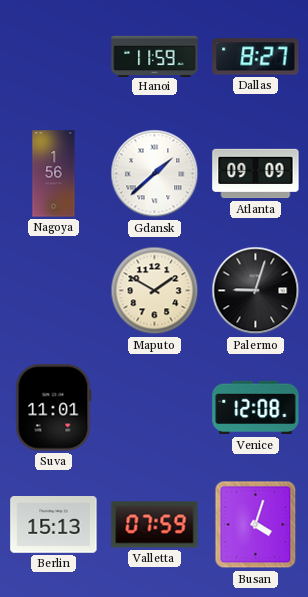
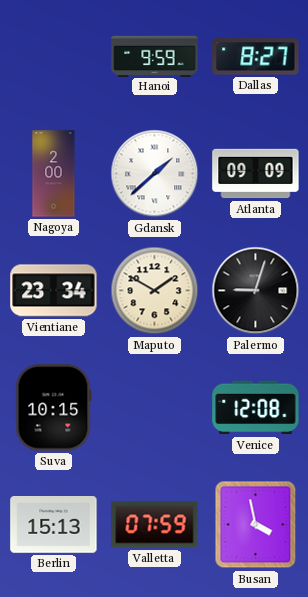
Hanoi: 11:59 -> 9:59 (155, 56)
Nagoya: 1:56 -> 2:00 (54, 174)
Vientiane: none -> 23:34 (54, 291)
Suva: 11:01 -> 10:15 (54, 408)
Busan: 4:03 -> 3:58 (256, 525)
